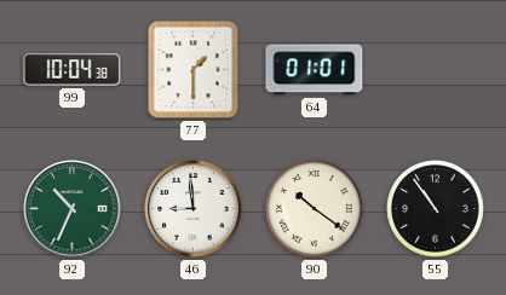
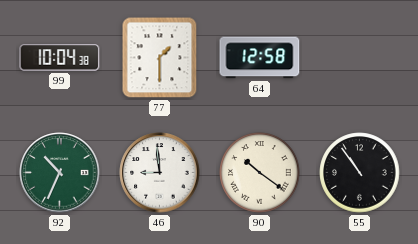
64: 01:01 -> 12:58 (260, 58)
